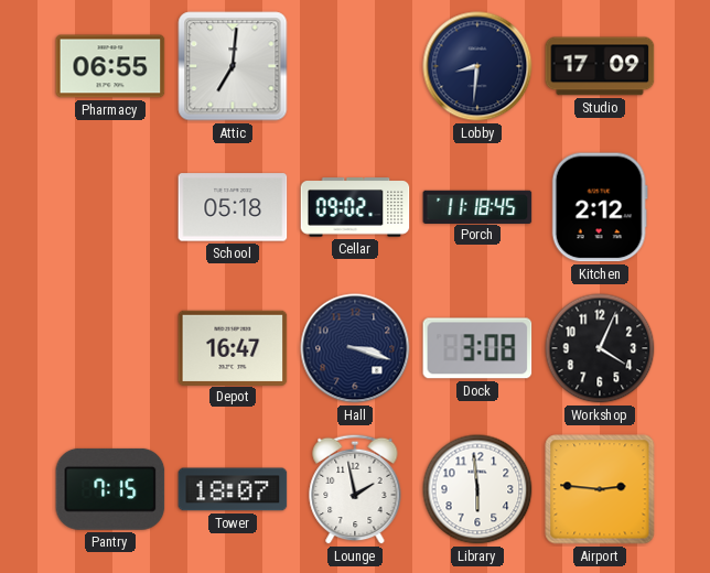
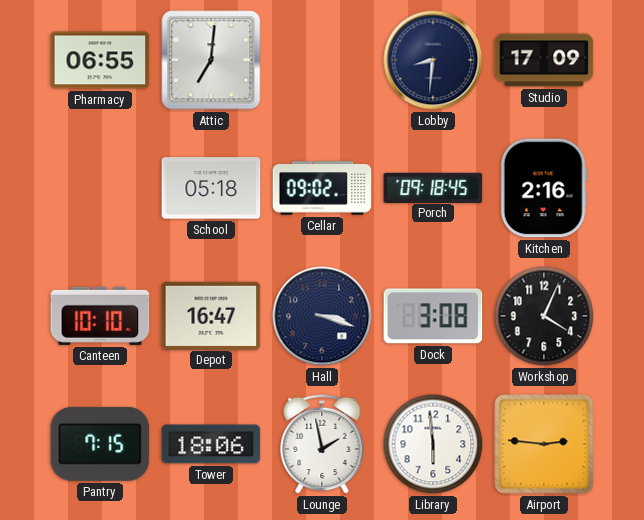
Porch: 11:18 -> 09:18 (433, 187)
Kitchen: 2:12 -> 2:16 (544, 188)
Canteen: none -> 10:10 (100, 316)
Tower: 18:07 -> 18:06 (211, 444)
